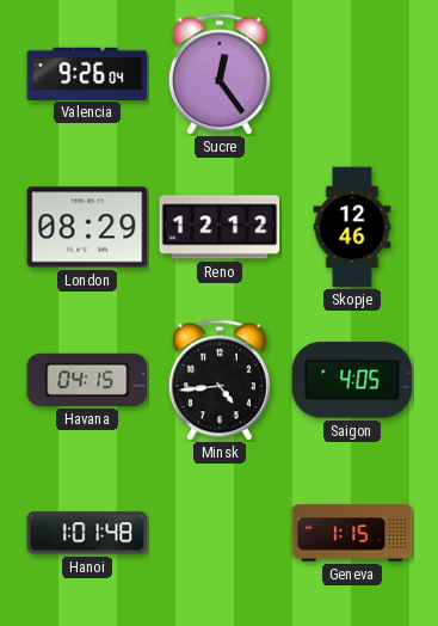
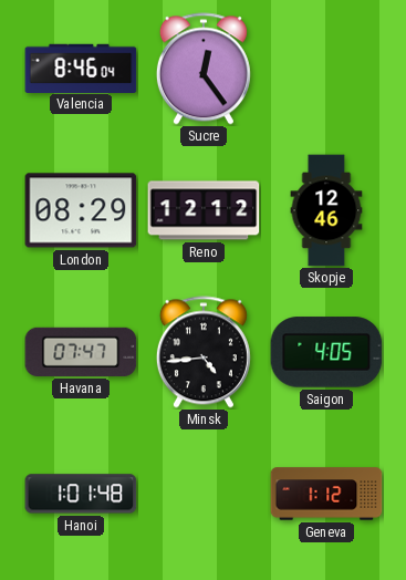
Valencia: 9:26 -> 8:46 (81, 68)
Havana: 04:15 -> 07:47 (81, 352)
Geneva: 1:15 -> 1:12 (326, 494)
